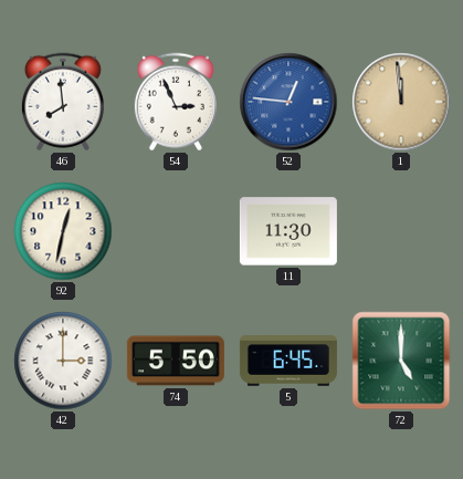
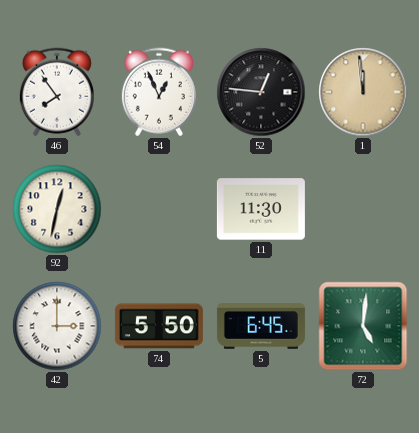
46: 7:59 -> 7:54 (57, 92)
54: 2:56 -> 12:56 (159, 92)
52 dial: blue -> black (261, 92)
72: 5:00 -> 5:01 (363, 326)
